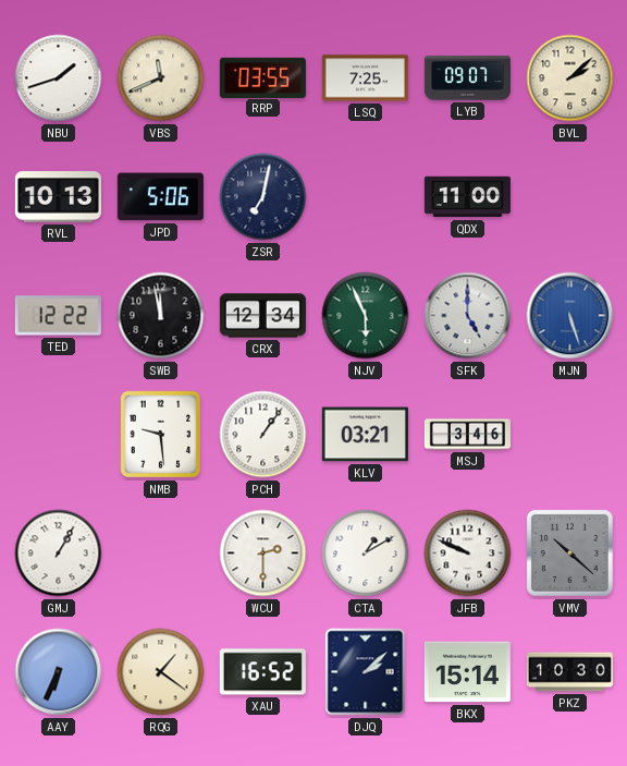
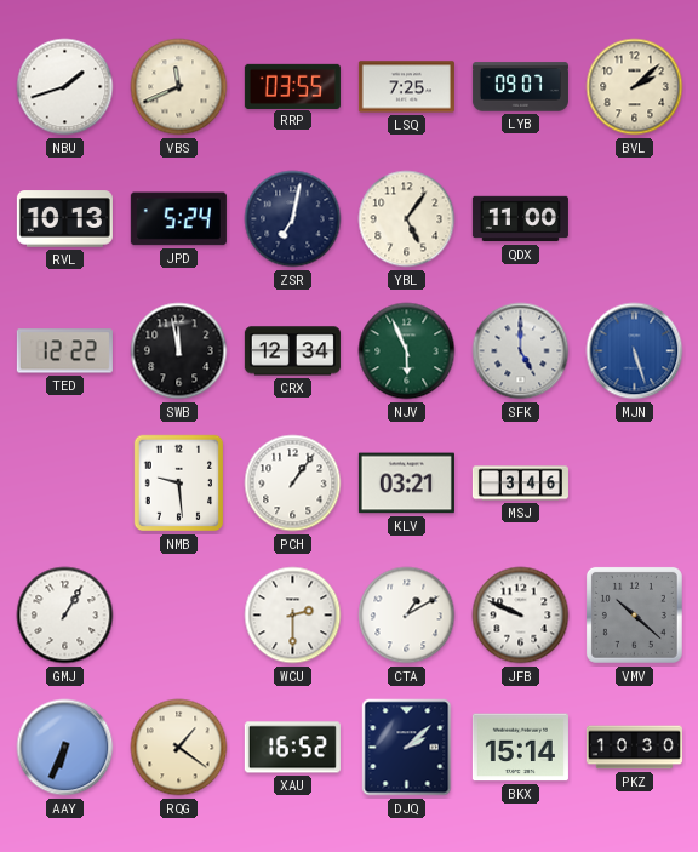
JPD: 5:06 -> 5:24 (178, 219)
YBL: none -> 5:06 (407, 219)
